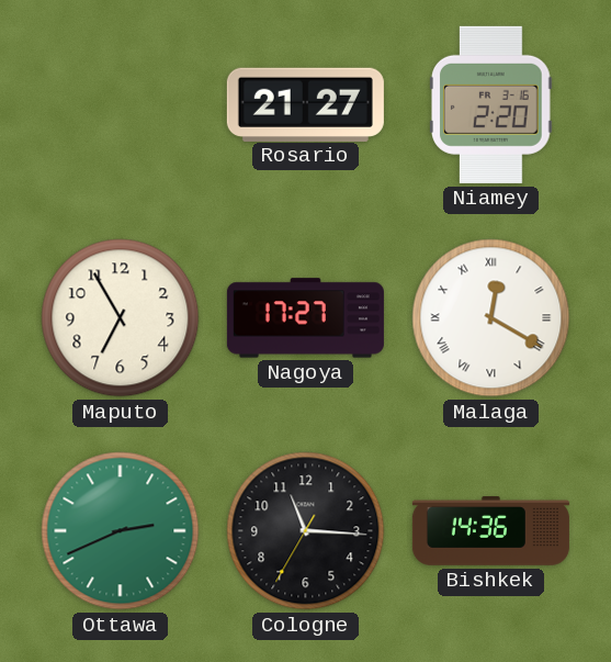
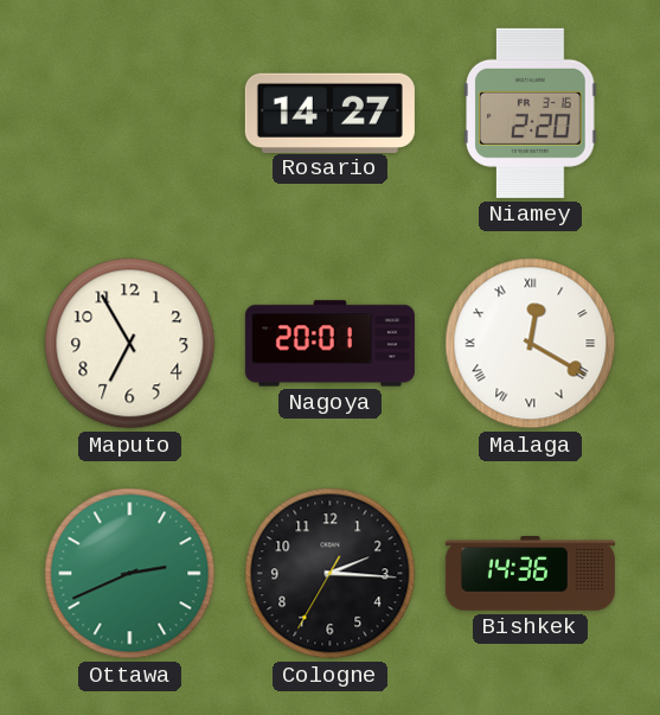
Rosario: 21:27 -> 14:27 (329, 113)
Nagoya: 17:27 -> 20:01 (329, 344)
Cologne: 11:15 -> 2:15 (331, 574)
